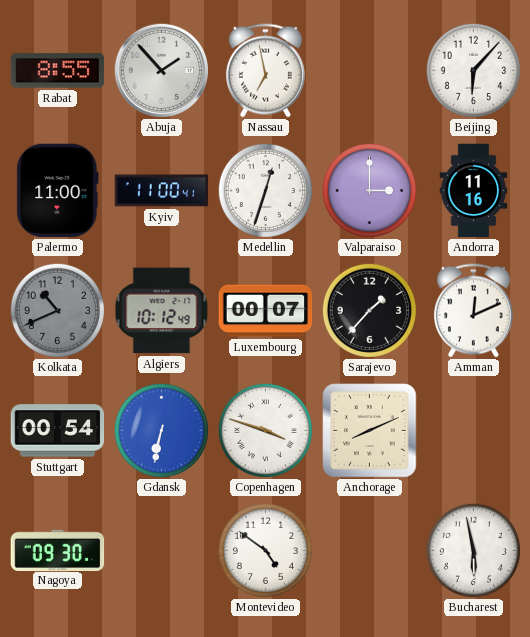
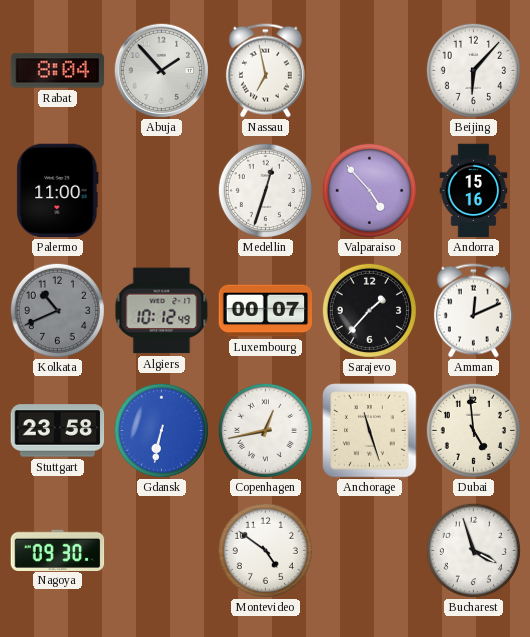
Rabat: 8:55 -> 8:04 (58, 71)
Kyiv: 11:00 -> none (162, 191)
Valparaiso: 3:00 -> 4:53 (369, 190)
Andorra: 11:16 -> 15:16 (474, 191)
Stuttgart: 00:54 -> 23:58 (58, 431)
Copenhagen: 3:48 -> 12:43 (265, 430)
Anchorage: 8:11 -> 11:27 (370, 431)
Dubai: none -> 4:59 (473, 430)
Bucharest: 5:58 -> 3:57 (473, 550)
